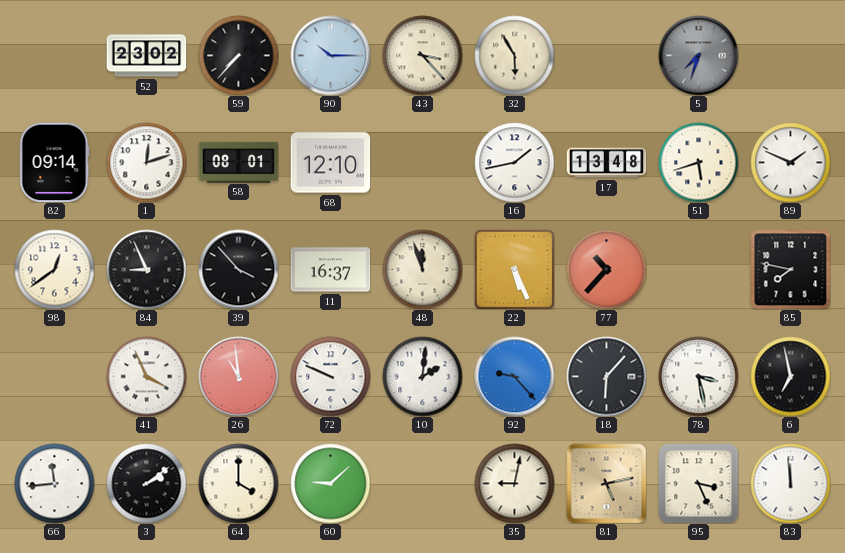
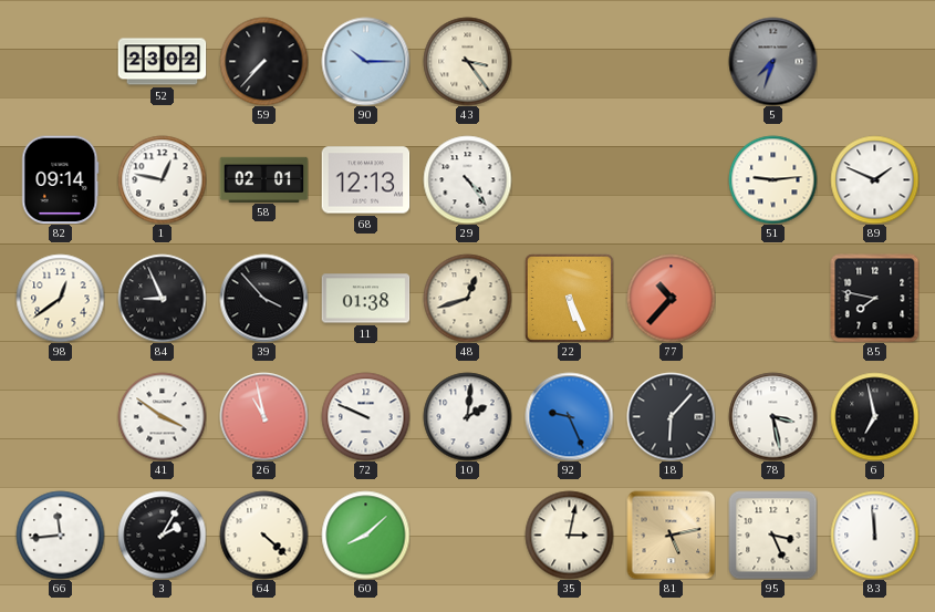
43: 3:23 -> 3:24 (467, 61)
32: 5:55 -> none (514, 55)
1: 12:12 -> 12:47 (162, 179)
58: 08:01 -> 02:01 (263, 179)
68: 12:10 -> 12:13 (365, 180)
29: none -> 4:24 (467, 179)
16: 1:43 -> none (514, 162)
17: 13:48 -> none (606, 163)
51: 5:42 -> 9:14 (772, 179)
11: 16:37 -> 01:38 (365, 299)
48: 11:57 -> 12:42 (467, 298)
41: 3:56 -> 3:51 (162, 416)
26: 10:59 -> 10:58 (263, 416)
92: 9:23 -> 9:26 (569, 416)
3: 2:09 -> 2:05 (162, 535)
64: 4:00 -> 4:22 (263, 535)
60: 9:08 -> 8:08 (365, 535)
35: 9:02 -> 3:02 (569, 535)
